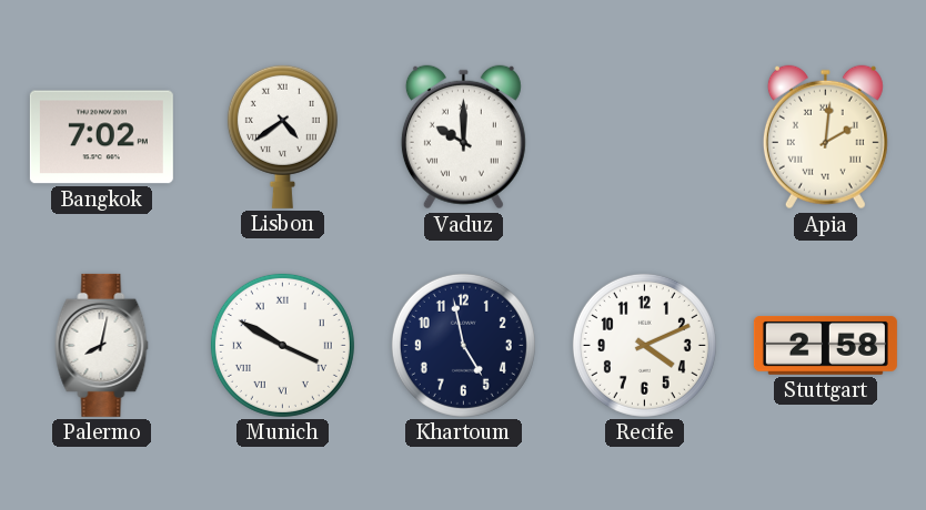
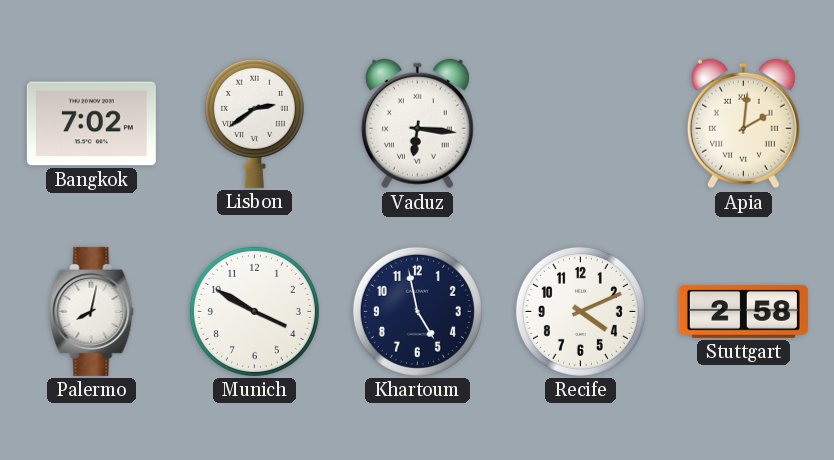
Lisbon: 4:39 -> 2:39 (254, 123)
Vaduz: 10:00 -> 6:16 (417, 124)
Munich numerals: Roman -> Arabic (254, 311)
